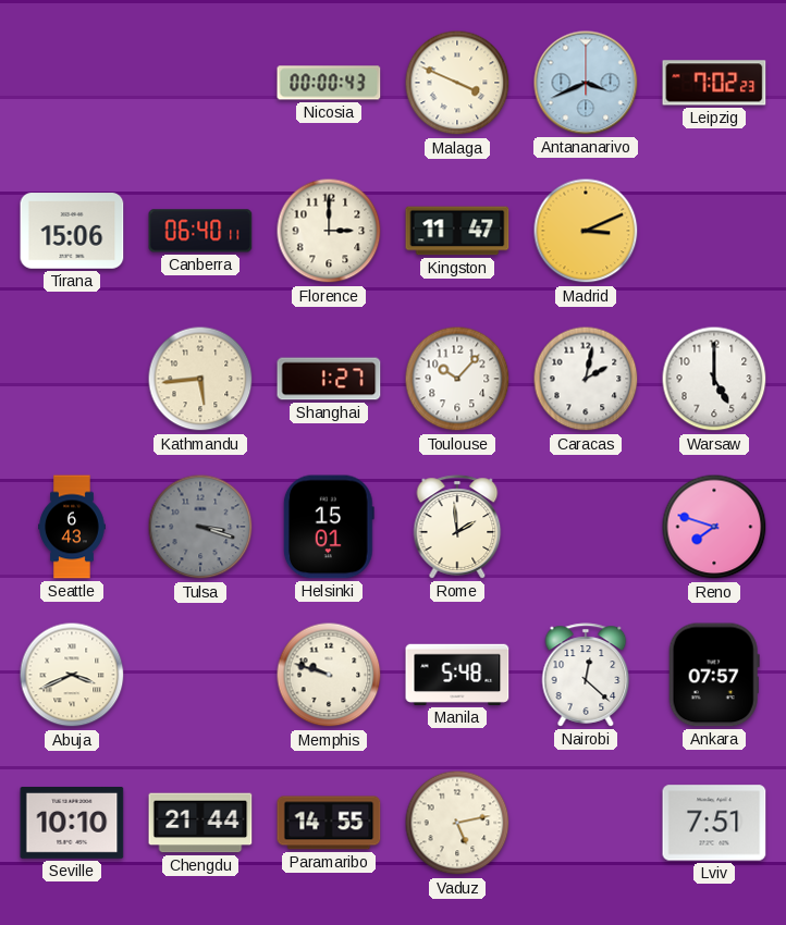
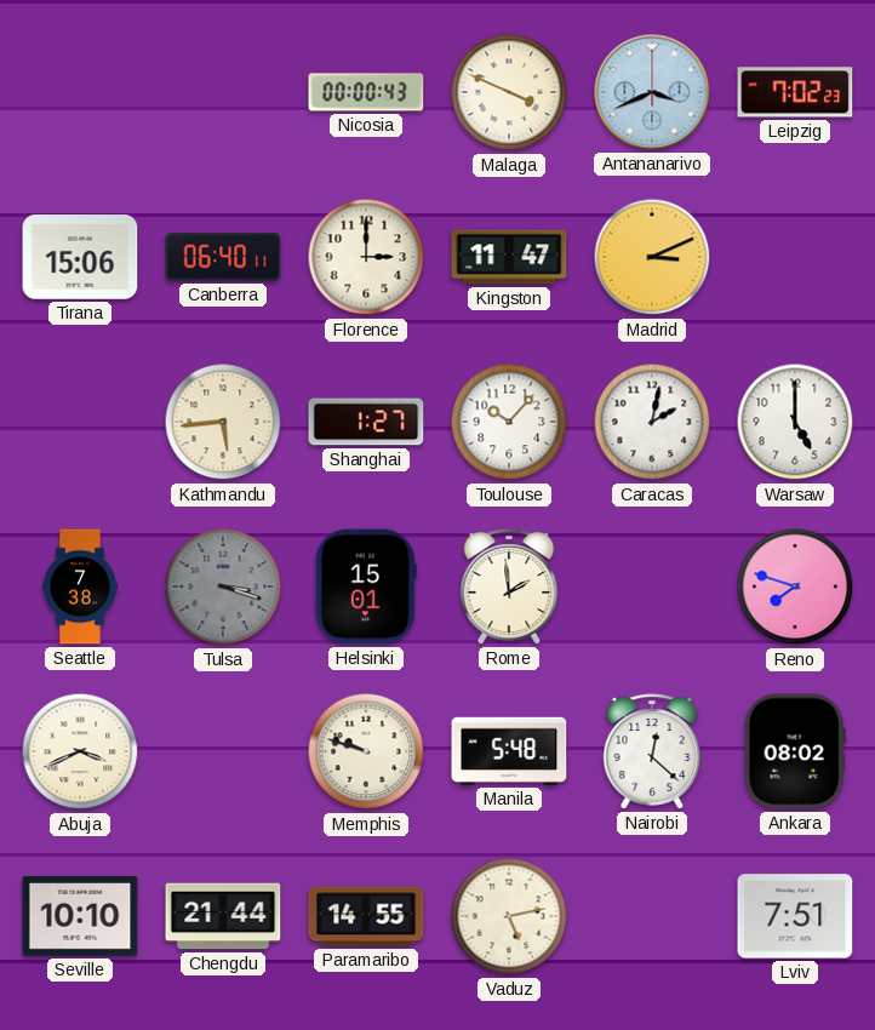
Seattle: 6:43 -> 7:38 (80, 586)
Ankara: 07:57 -> 08:02 (795, 751)
